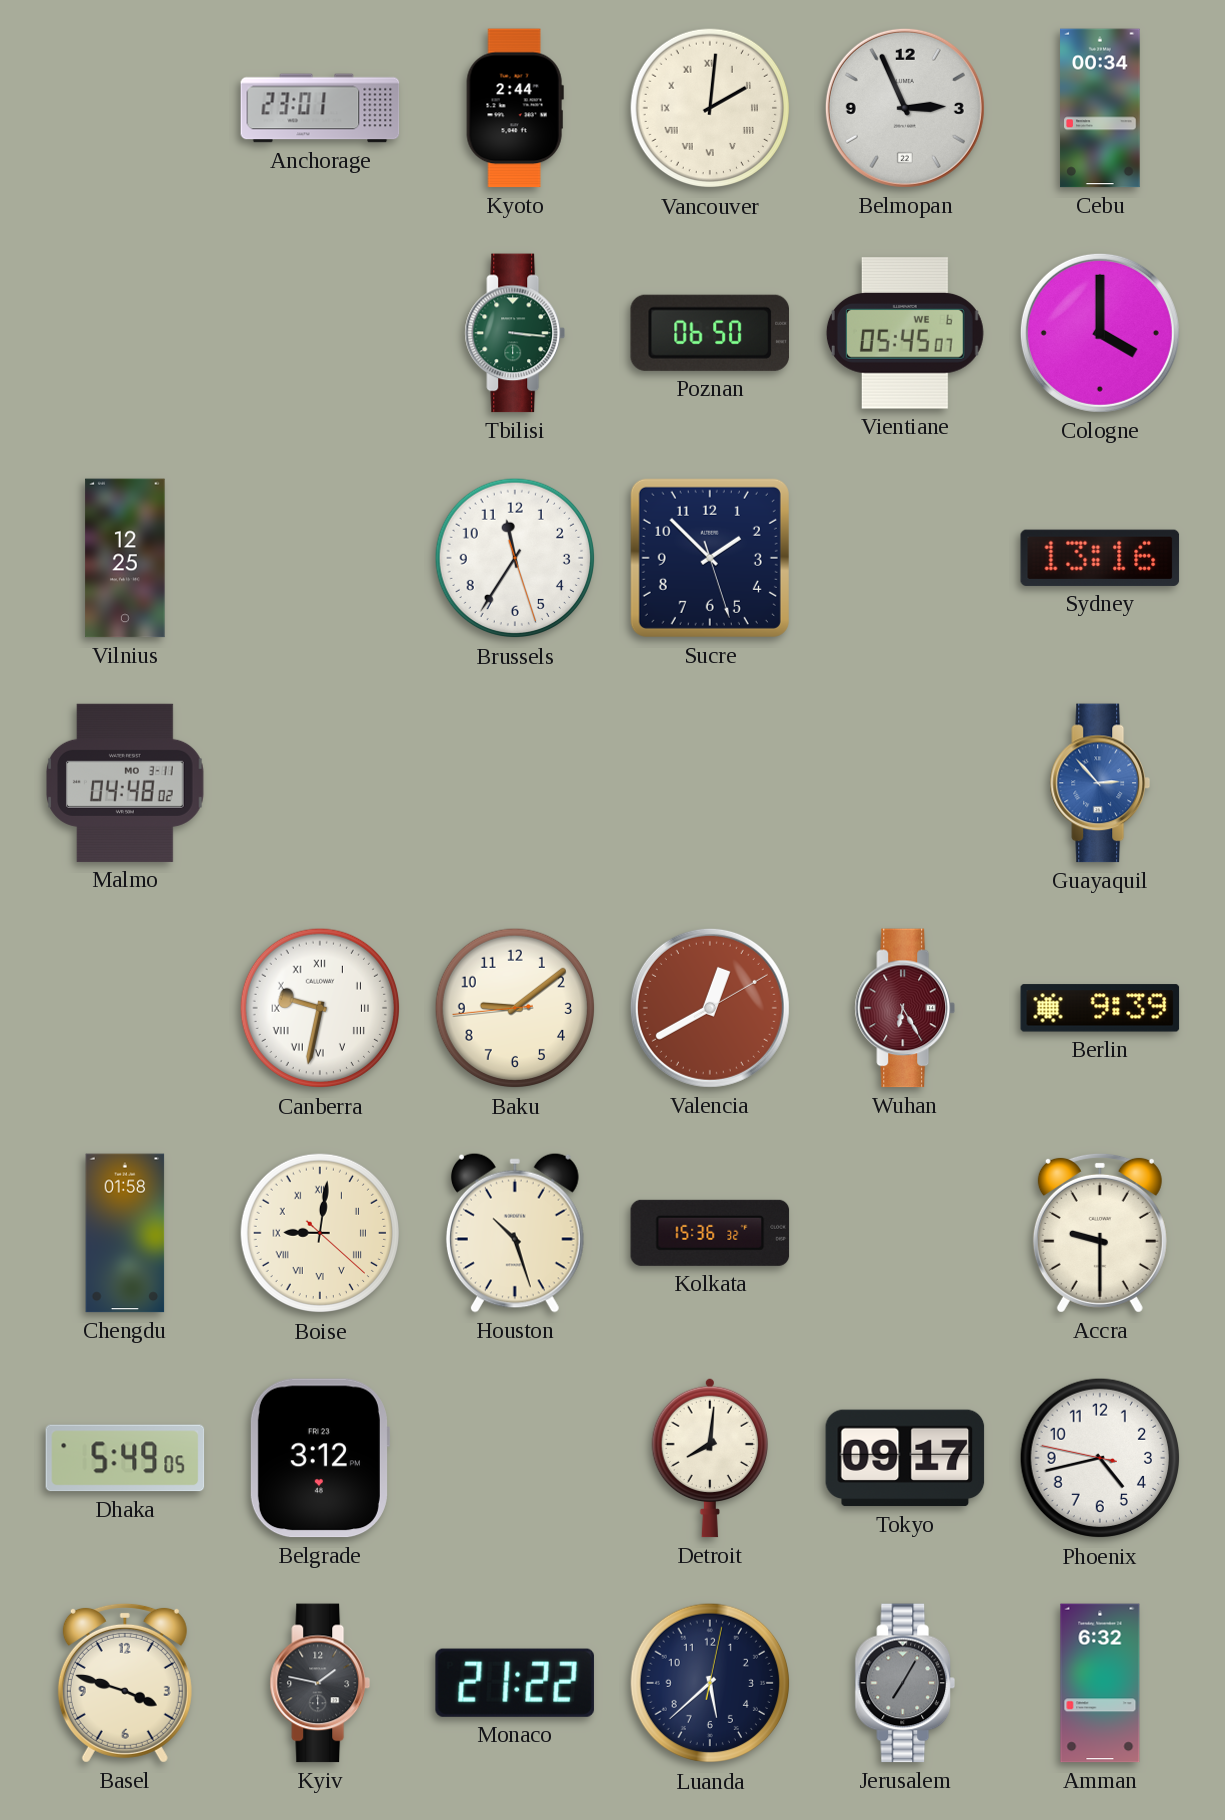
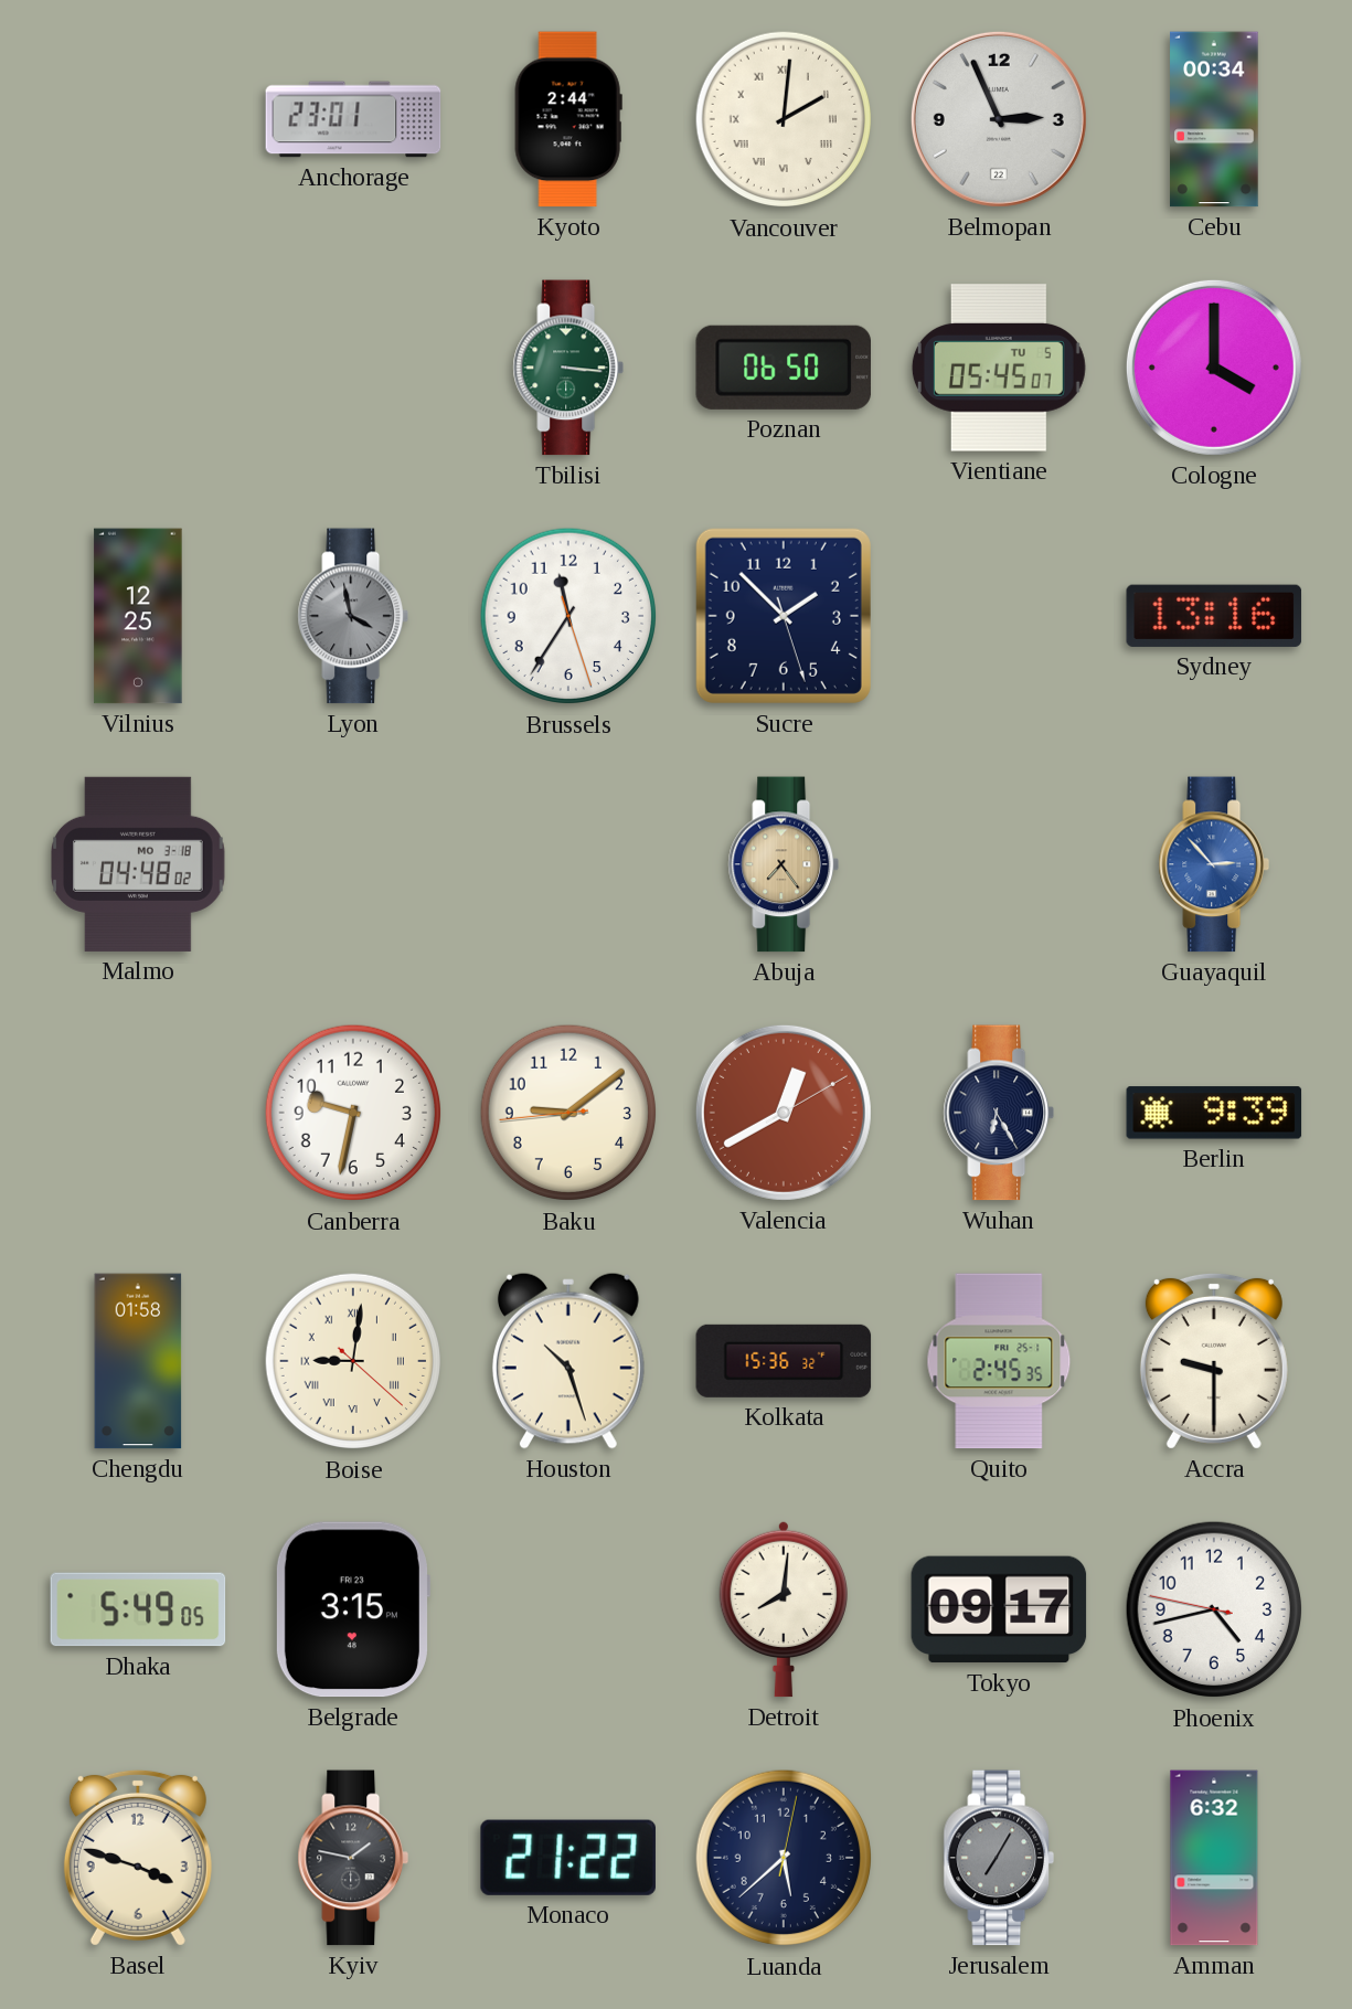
Vientiane date: WE 6 -> TU 5 (999, 368)
Lyon: none -> 3:58 (352, 616)
Malmo date: MO 3-11 -> MO 3-18 (138, 864)
Abuja: none -> 7:24 (783, 864)
Canberra numerals: Roman -> Arabic (353, 1113)
Wuhan dial: burgundy -> navy (998, 1113)
Quito: none -> 2:45 (999, 1361)
Belgrade: 3:12 -> 3:15 (352, 1609)
